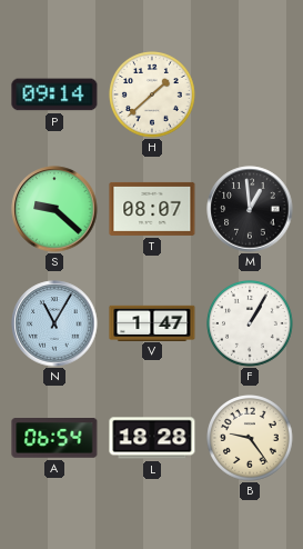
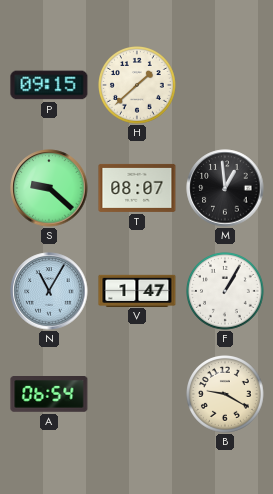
P: 09:14 -> 09:15 (49, 85)
L: 18:28 -> none (152, 438)
B: 9:24 -> 9:20 (226, 395)
